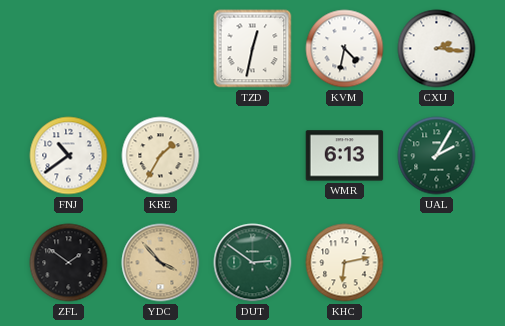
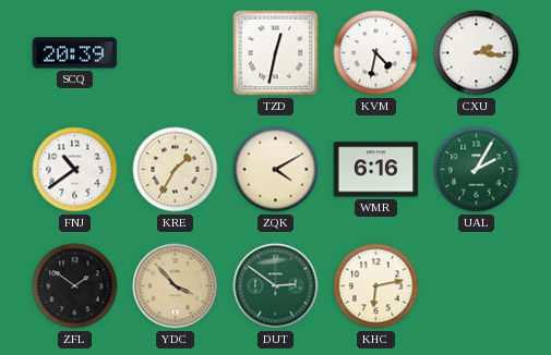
SCQ: none -> 20:39 (75, 53)
ZQK: none -> 4:10 (276, 170)
WMR: 6:13 -> 6:16 (376, 170)
